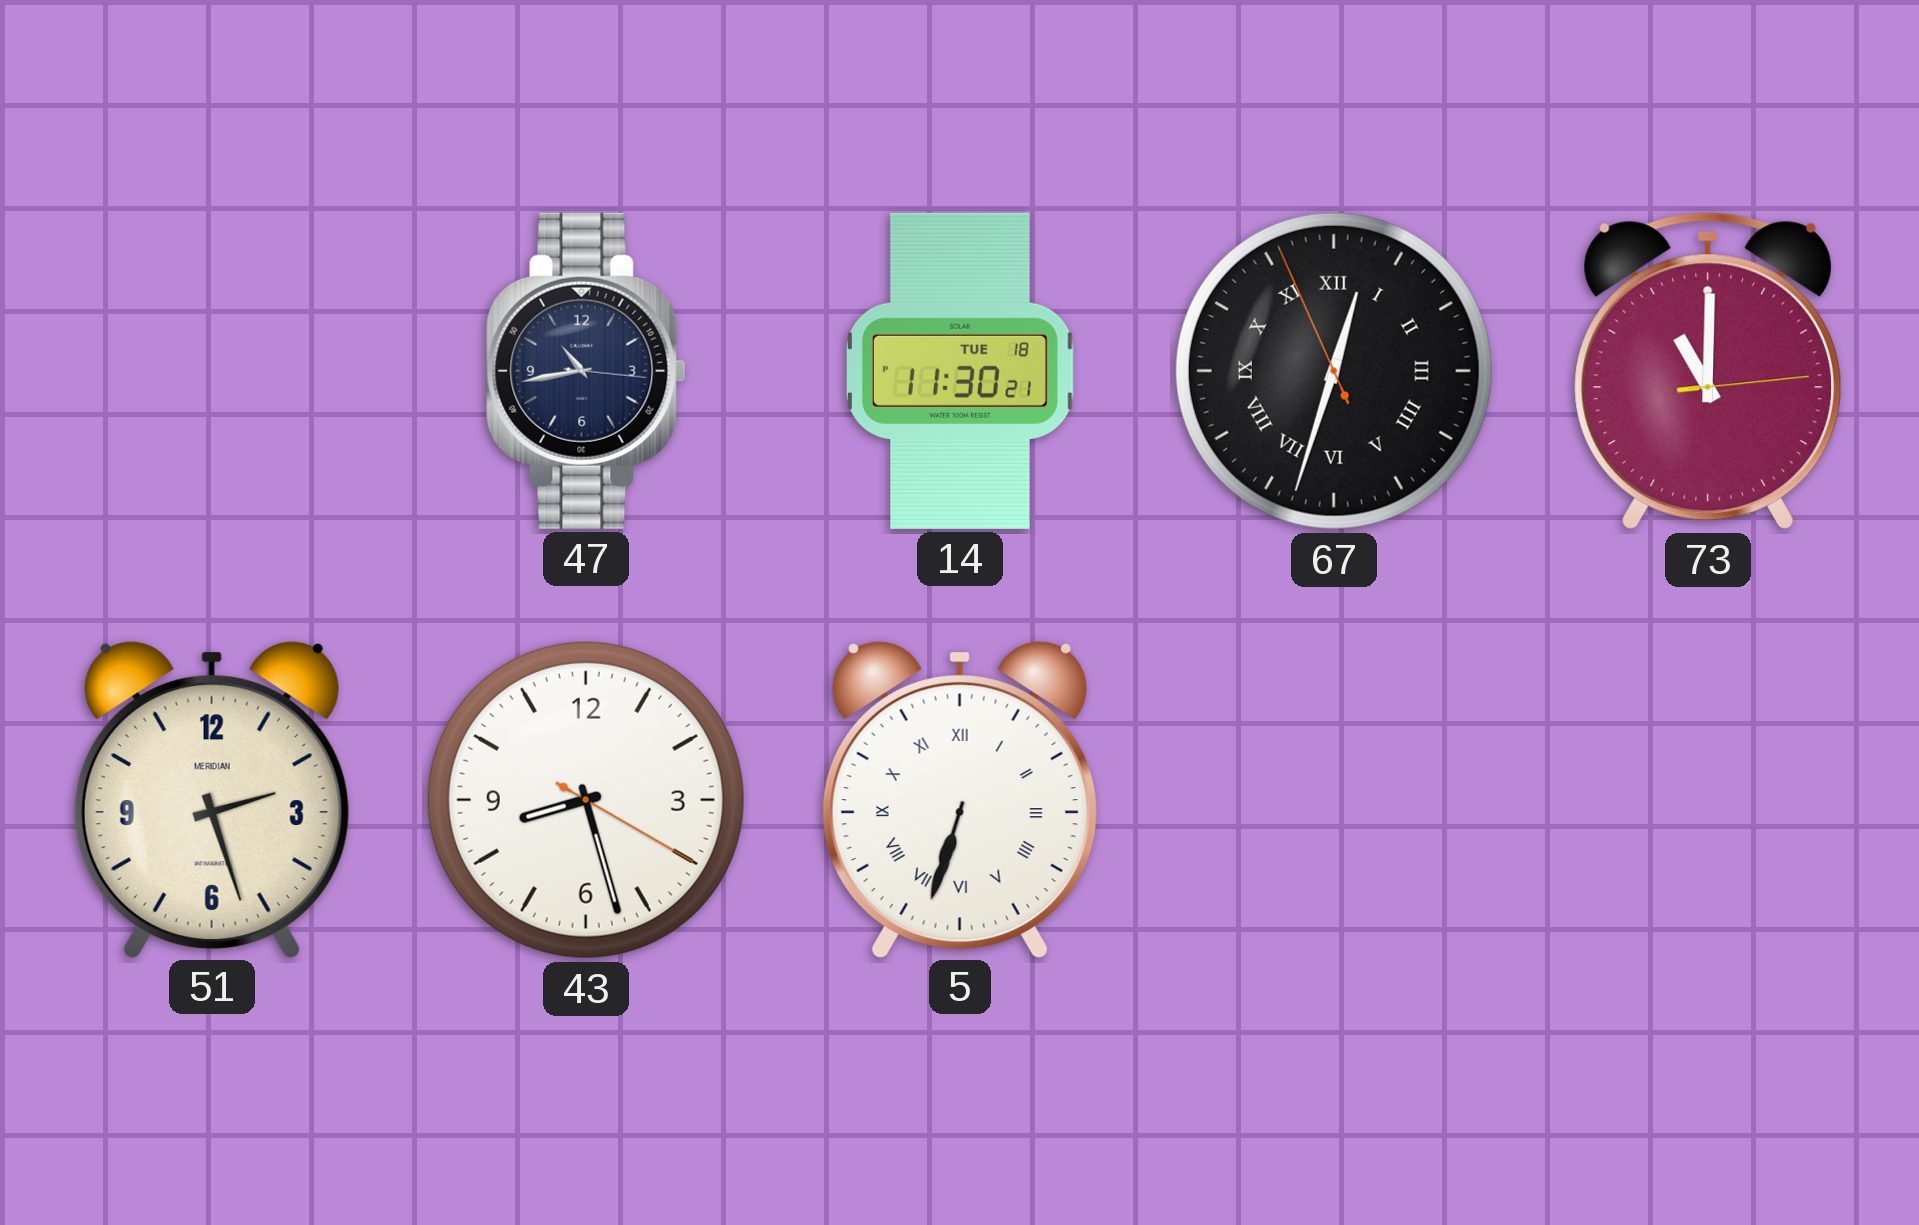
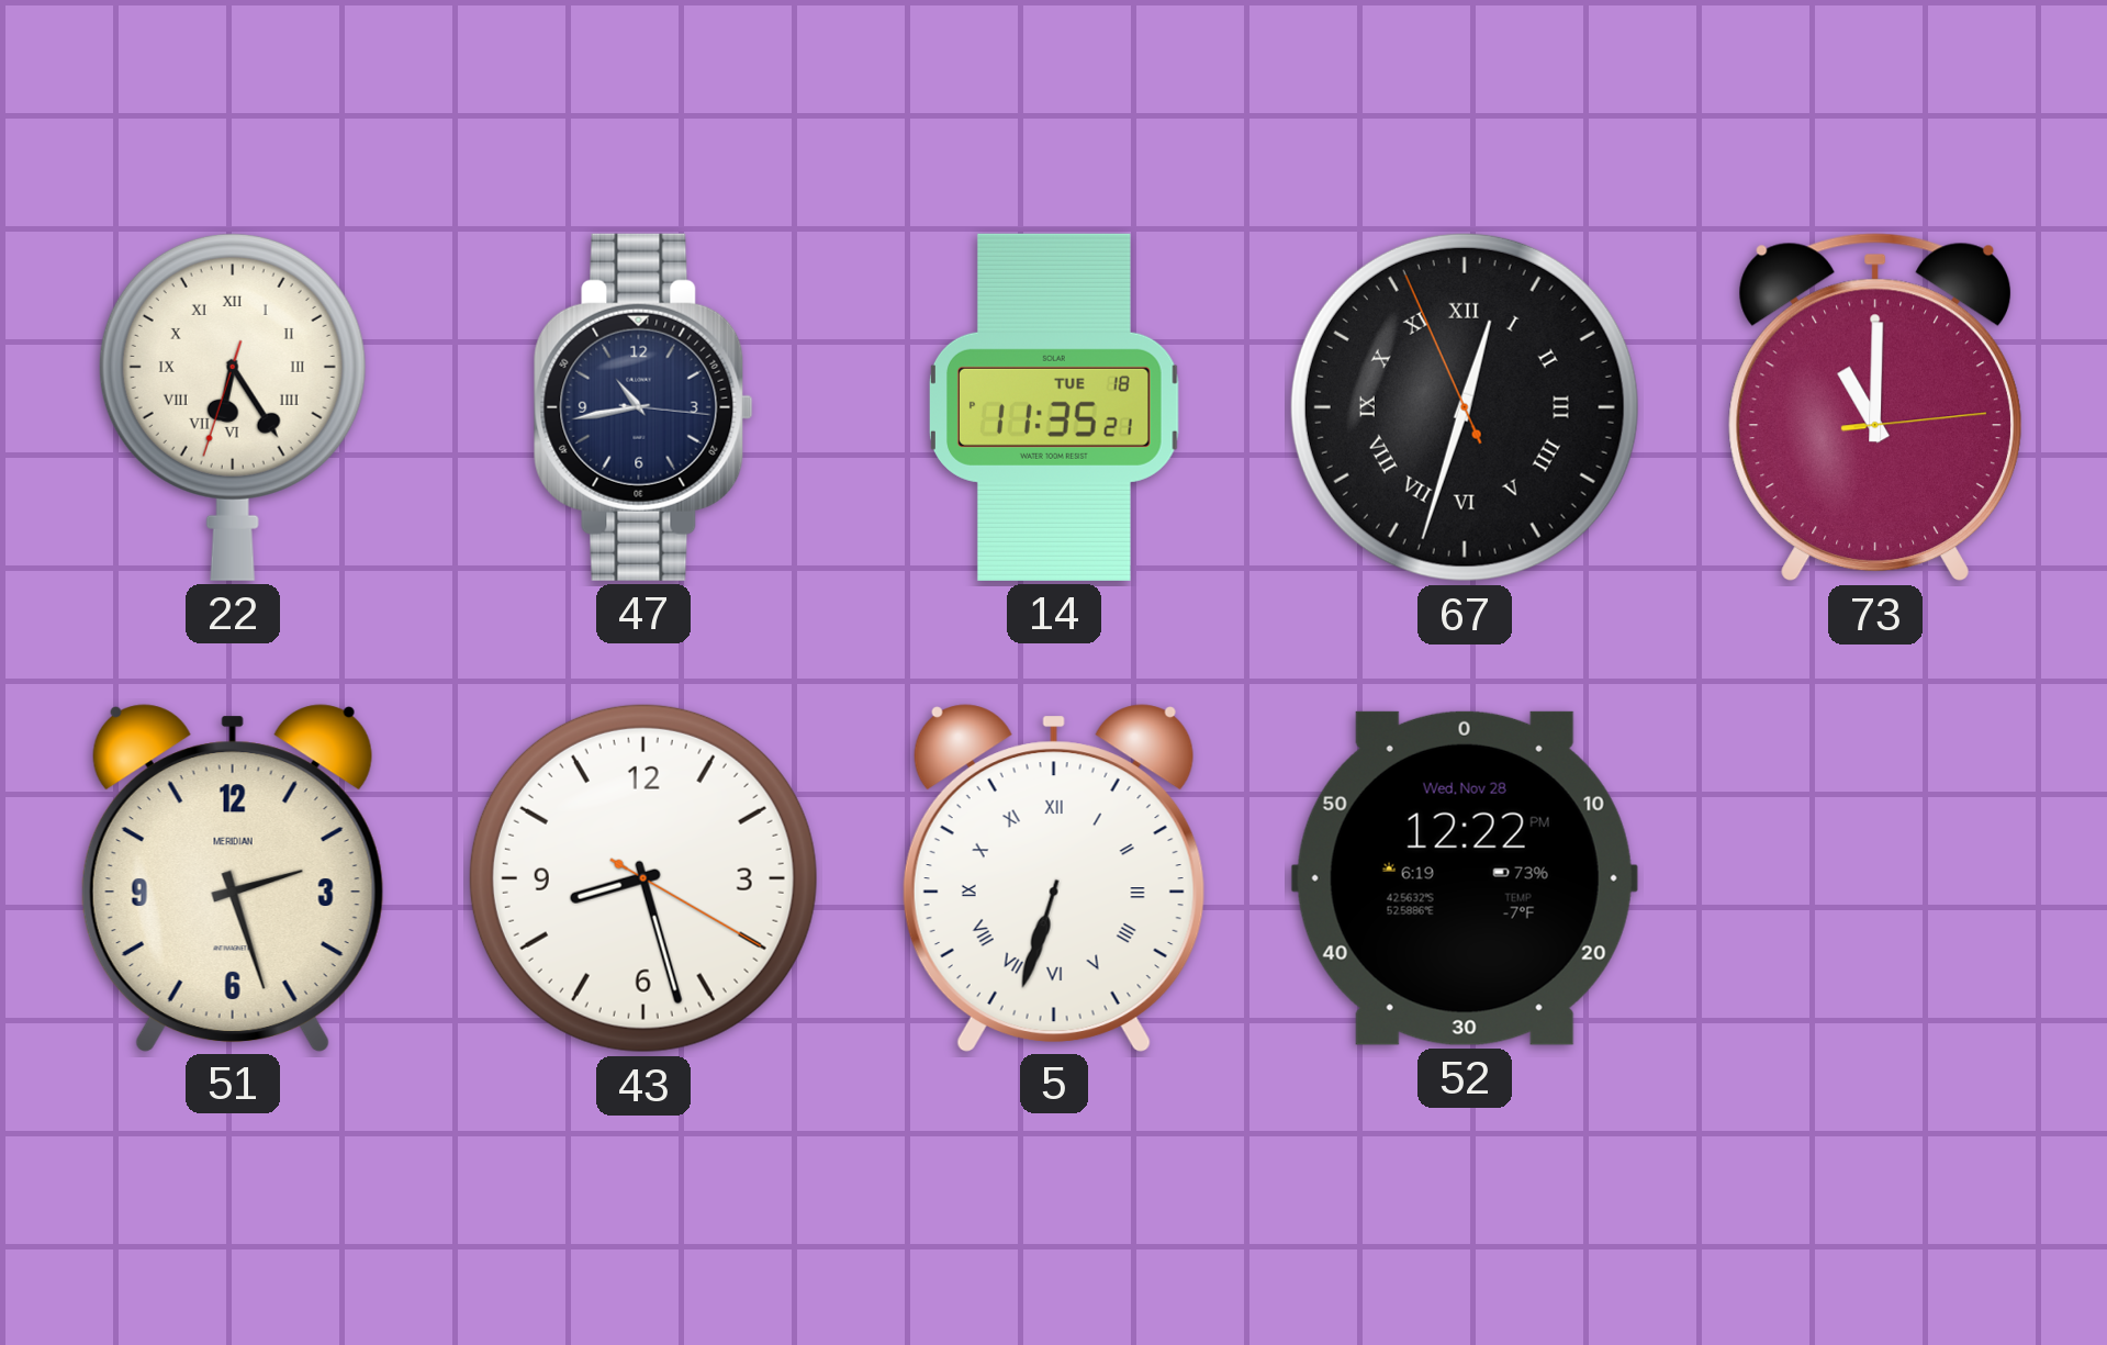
22: none -> 6:24 (233, 406)
14: 11:30 -> 11:35 (1055, 407)
52: none -> 12:22 (1465, 878)
